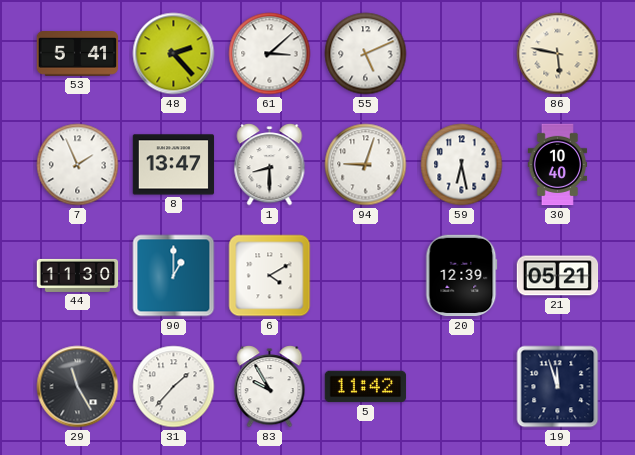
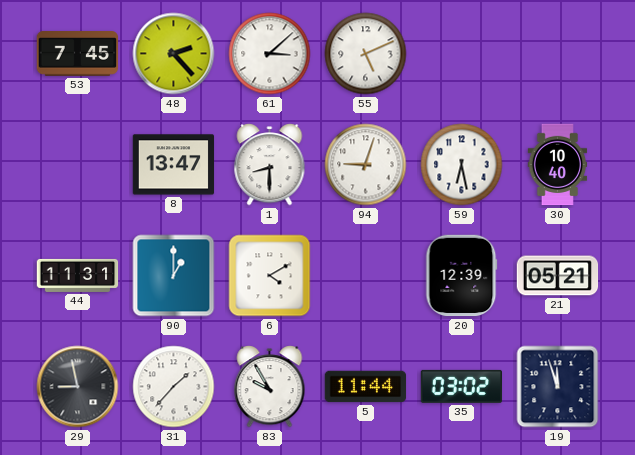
53: 5:41 -> 7:45 (78, 54)
86: 5:47 -> none (558, 54)
7: 1:56 -> none (78, 165)
44: 11:30 -> 11:31 (78, 275)
29: 11:25 -> 8:58 (78, 387)
5: 11:42 -> 11:44 (366, 387)
35: none -> 03:02 (461, 386)
